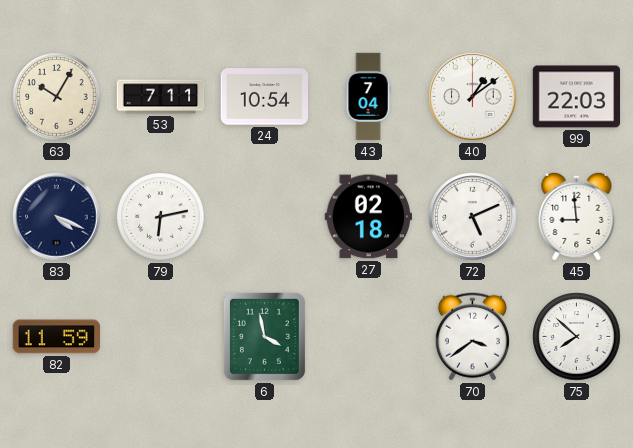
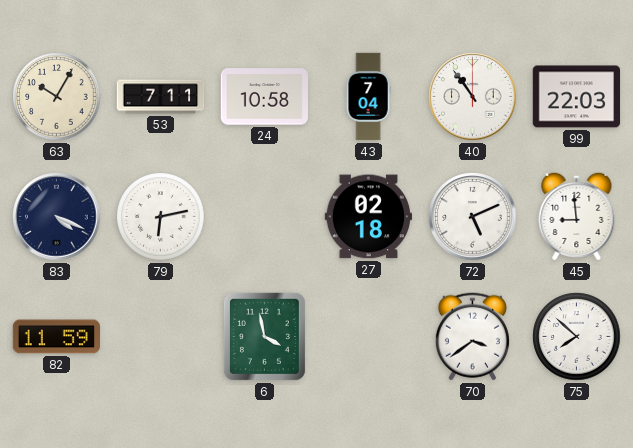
24: 10:54 -> 10:58 (265, 97)
40: 1:09 -> 10:54 (473, 97)
